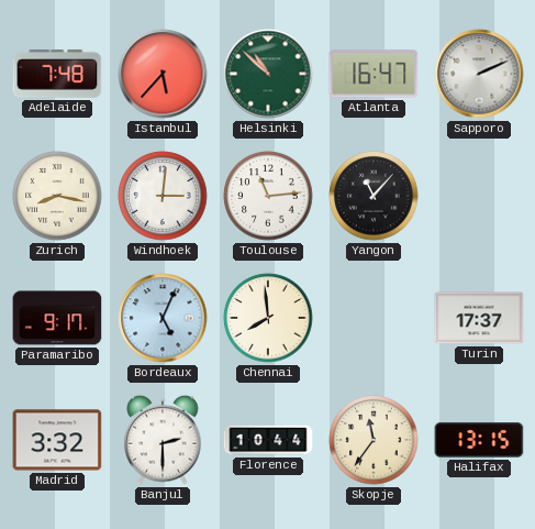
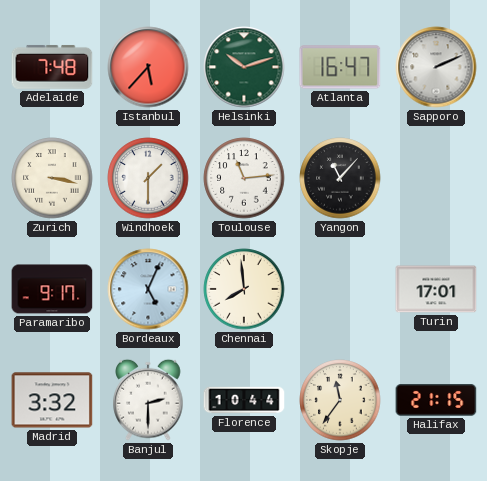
Helsinki: 10:52 -> 10:12 (244, 67)
Zurich: 8:17 -> 3:17 (52, 178)
Windhoek: 3:01 -> 1:30 (148, 178)
Turin: 17:37 -> 17:01 (436, 289)
Halifax: 13:15 -> 21:15 (436, 400)
